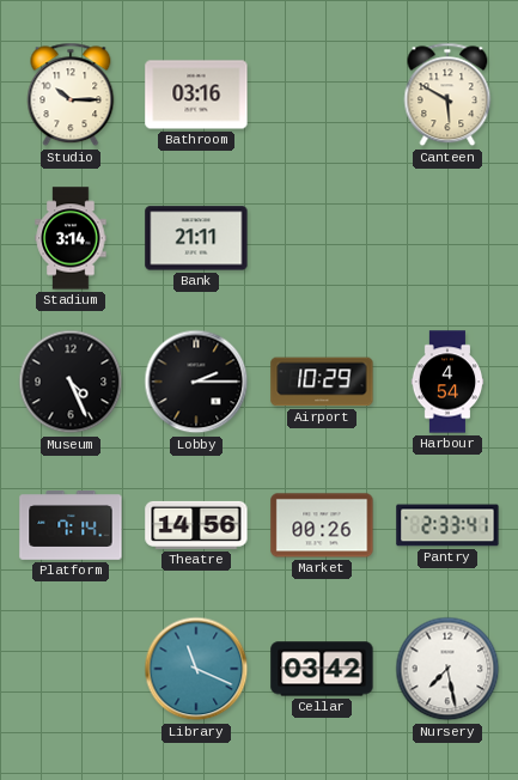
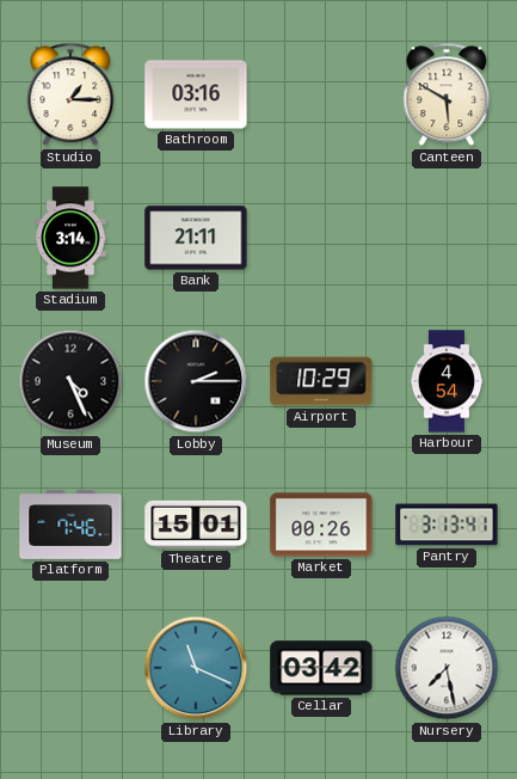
Studio: 10:15 -> 1:15 (70, 94)
Platform: 7:14 -> 7:46 (70, 525)
Theatre: 14:56 -> 15:01 (196, 525)
Pantry: 2:33 -> 3:13 (447, 525)
